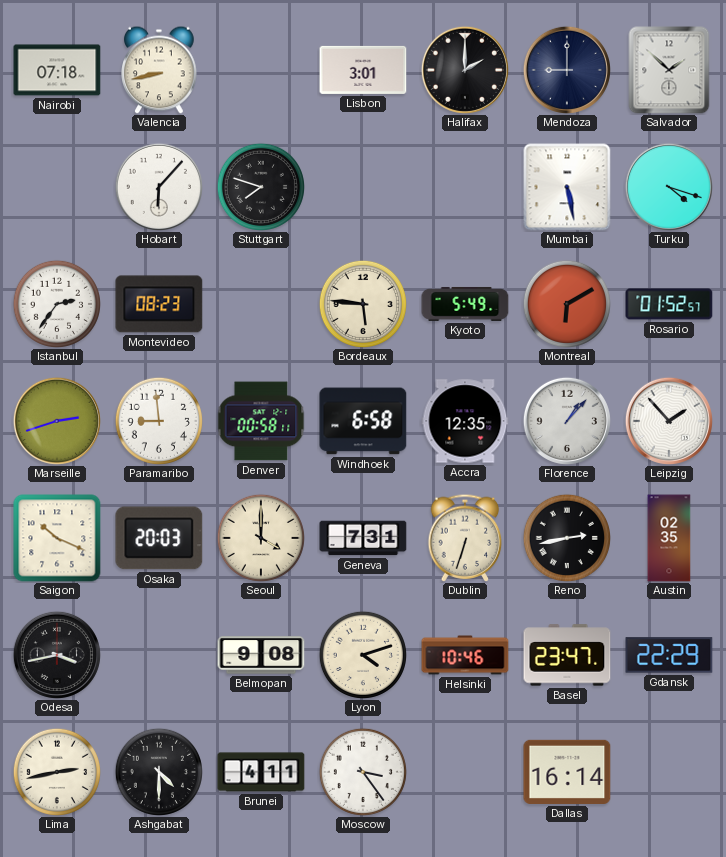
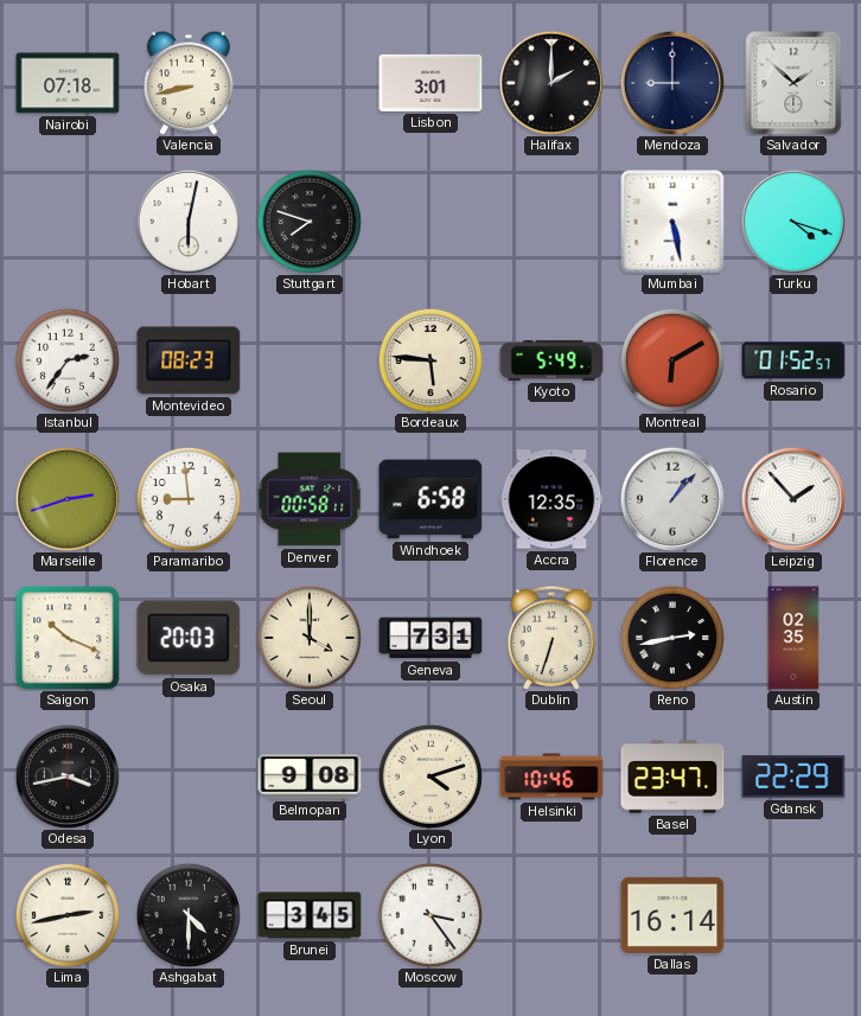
Hobart: 6:07 -> 6:02 (189, 222)
Brunei: 4:11 -> 3:45 (310, 915)
